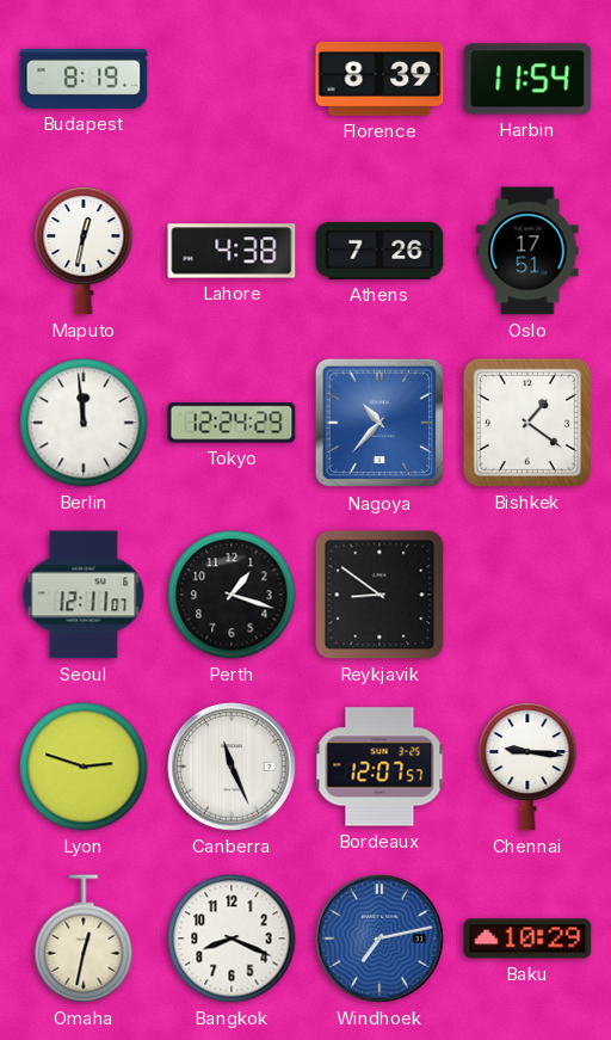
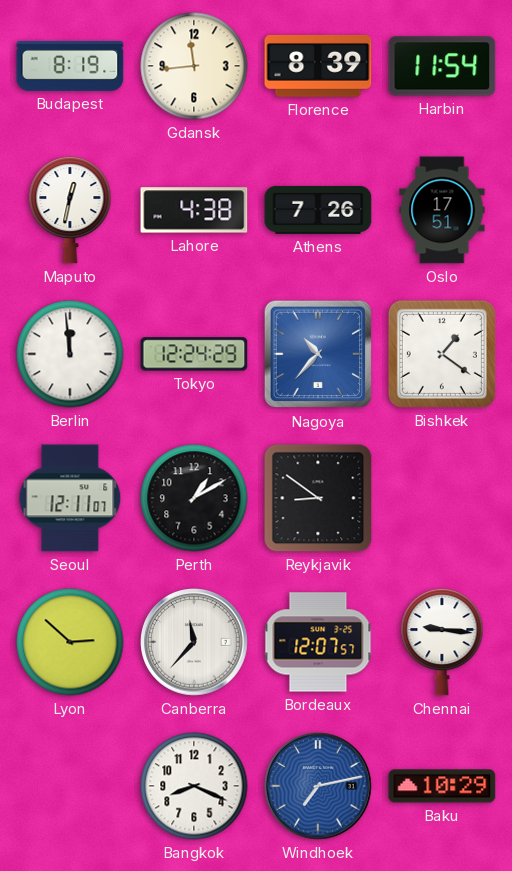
Gdansk: none -> 11:44 (194, 66)
Perth: 1:18 -> 1:10 (194, 498)
Lyon: 2:48 -> 2:52 (70, 642)
Canberra: 11:26 -> 11:37 (194, 642)
Omaha: 12:32 -> none (84, 939)
